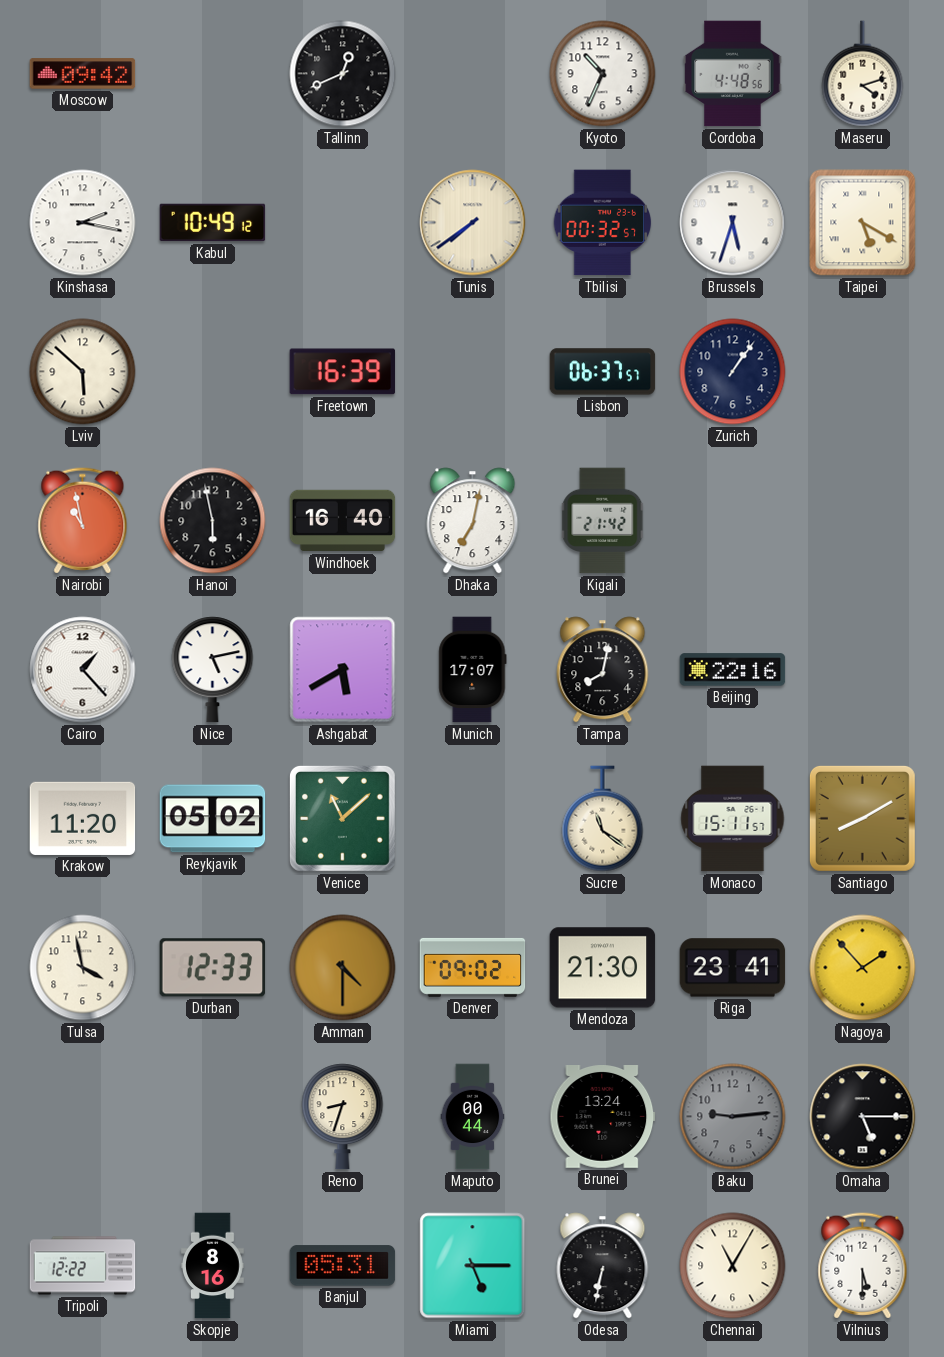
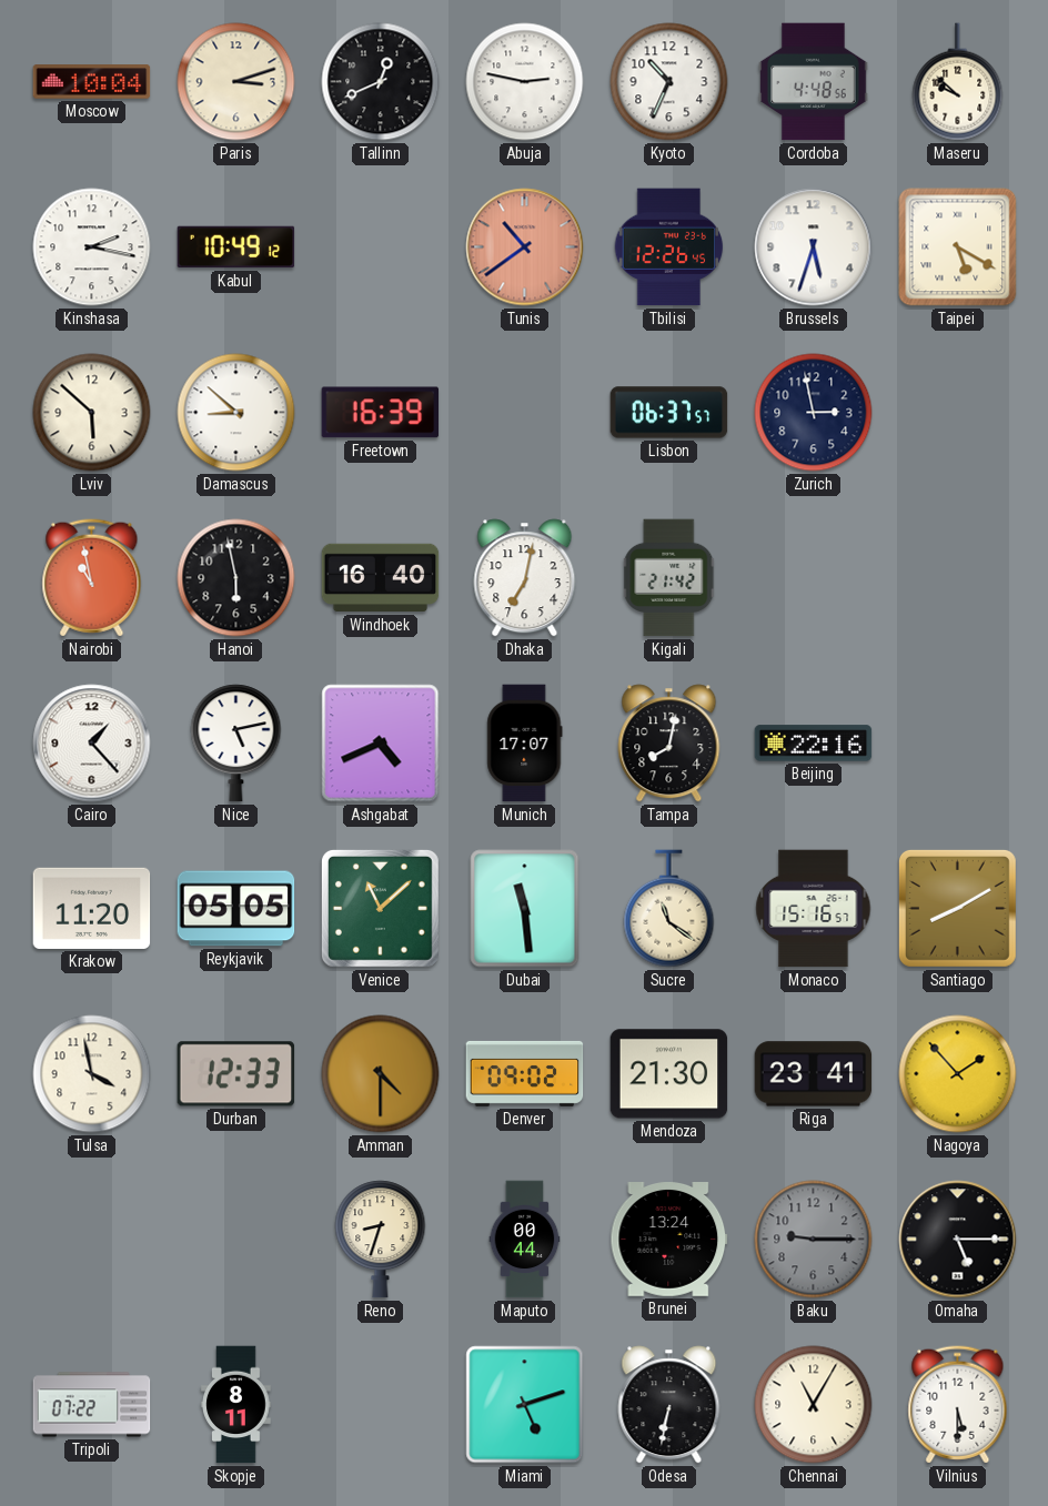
Moscow: 09:42 -> 10:04 (92, 82)
Paris: none -> 3:12 (236, 82)
Abuja: none -> 2:47 (525, 82)
Maseru: 4:12 -> 9:52 (958, 82)
Tunis: 7:39 -> 10:39 (525, 247)
Tunis dial: cream -> salmon (525, 247)
Tbilisi: 00:32 -> 12:26 (669, 247)
Damascus: none -> 8:52 (236, 413)
Zurich: 1:06 -> 2:58 (814, 413)
Ashgabat: 5:40 -> 4:41 (381, 744)
Reykjavik: 05:02 -> 05:05 (236, 909)
Dubai: none -> 11:29 (525, 909)
Monaco: 15:11 -> 15:16 (814, 909)
Baku: 9:14 -> 9:15 (814, 1240)
Tripoli: 12:22 -> 07:22 (92, 1405)
Skopje: 8:16 -> 8:11 (236, 1405)
Banjul: 05:31 -> none (343, 1266)
Miami: 5:15 -> 5:12 (525, 1405)
